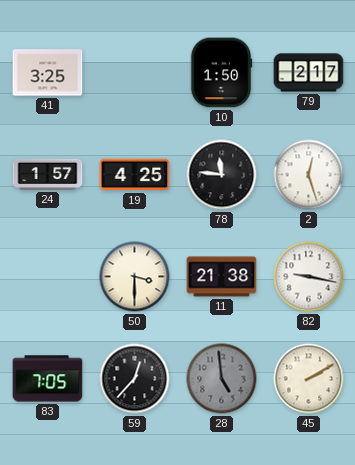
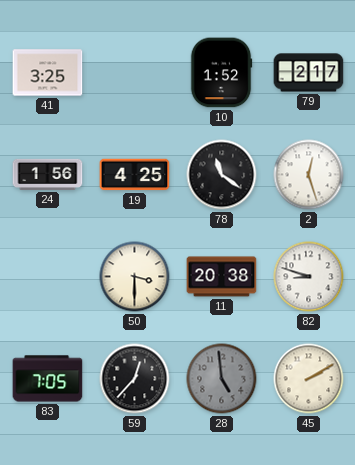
10: 1:50 -> 1:52 (221, 73)
24: 1:57 -> 1:56 (48, 174)
78: 11:46 -> 11:21 (222, 175)
11: 21:38 -> 20:38 (222, 277)
82: 9:17 -> 8:48 (309, 277)
